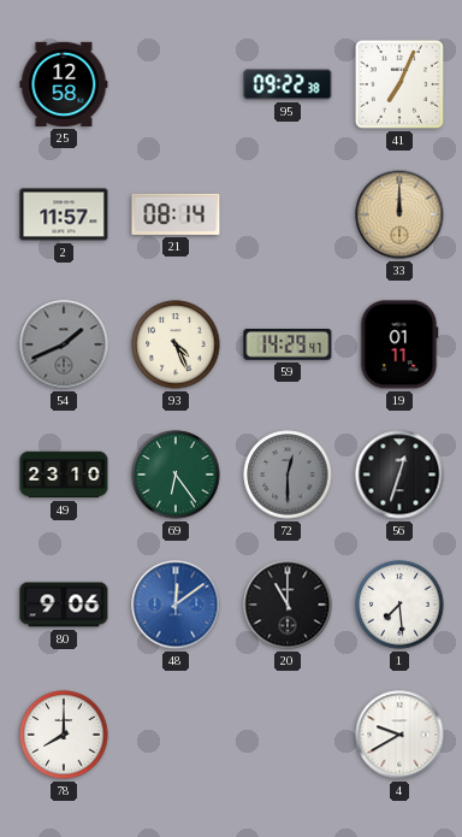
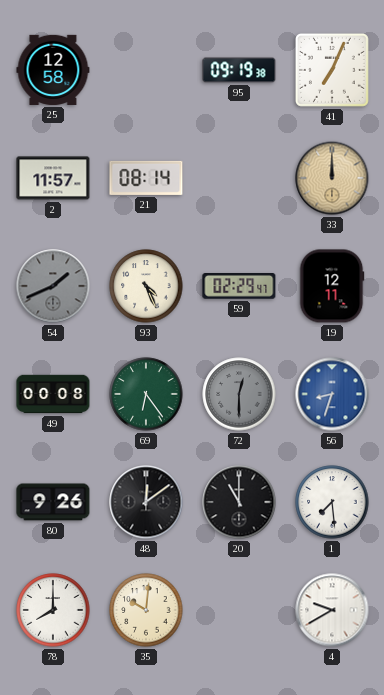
95: 09:22 -> 09:19 (239, 70)
59: 14:29 -> 02:29 (239, 287)
19: 01:11 -> 12:11 (332, 286)
49: 23:10 -> 00:08 (53, 394)
56: 12:33 -> 8:33 (332, 394)
56 dial: black -> blue (332, 394)
80: 9:06 -> 9:26 (53, 502)
48 dial: blue -> black (146, 502)
35: none -> 10:01 (146, 610)
